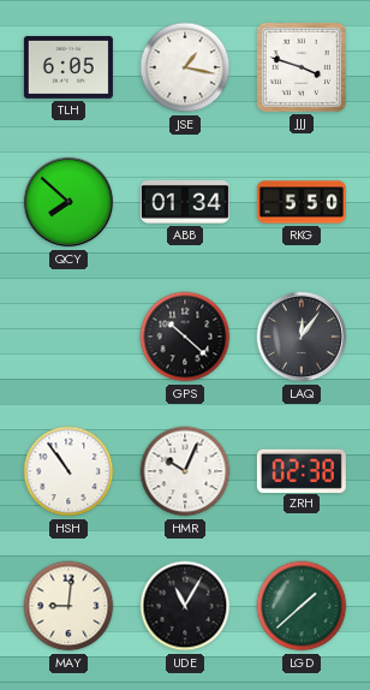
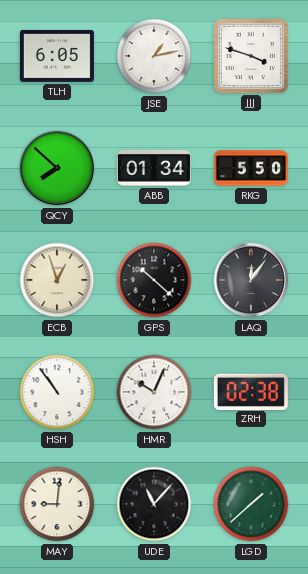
JSE: 1:17 -> 1:13 (154, 56)
ECB: none -> 12:57 (57, 280)
UDE: 11:05 -> 11:07 (154, 504)
